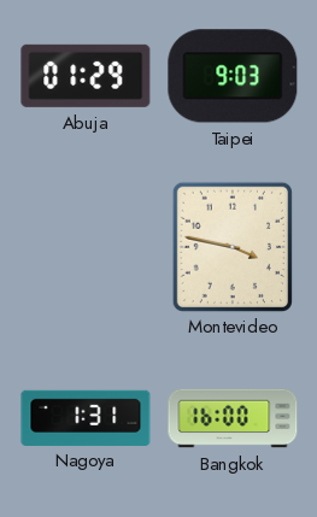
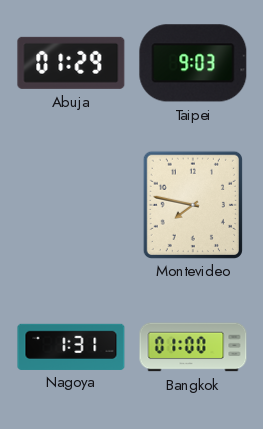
Montevideo: 3:47 -> 7:47 (193, 204)
Bangkok: 16:00 -> 01:00 (193, 347)
